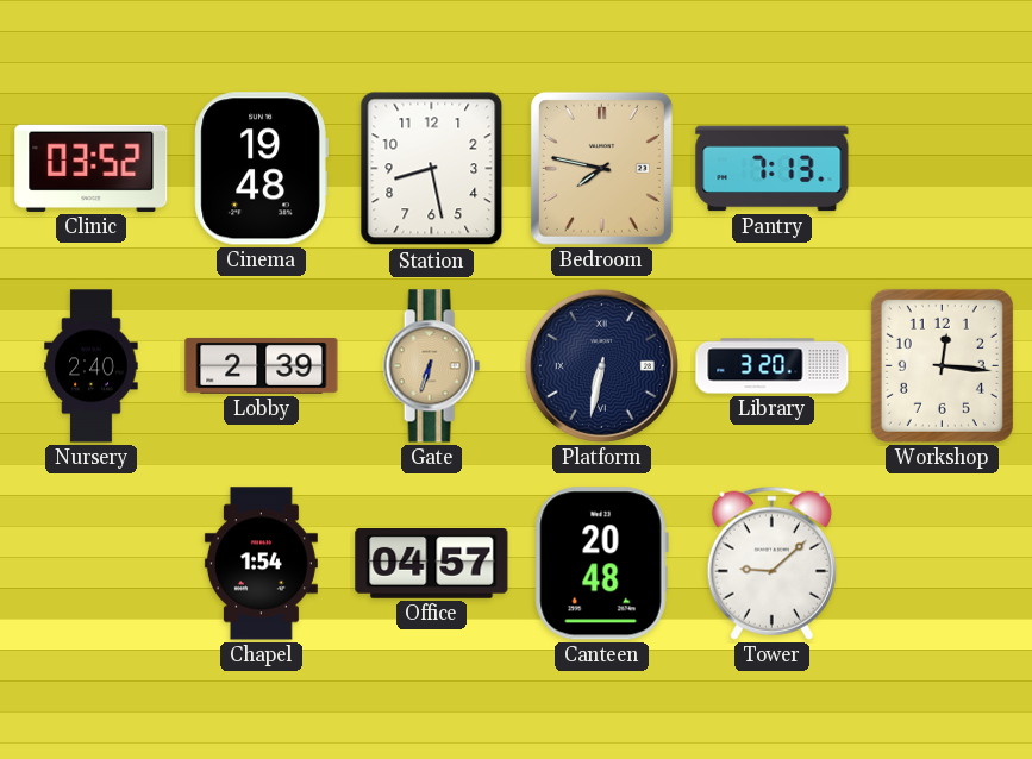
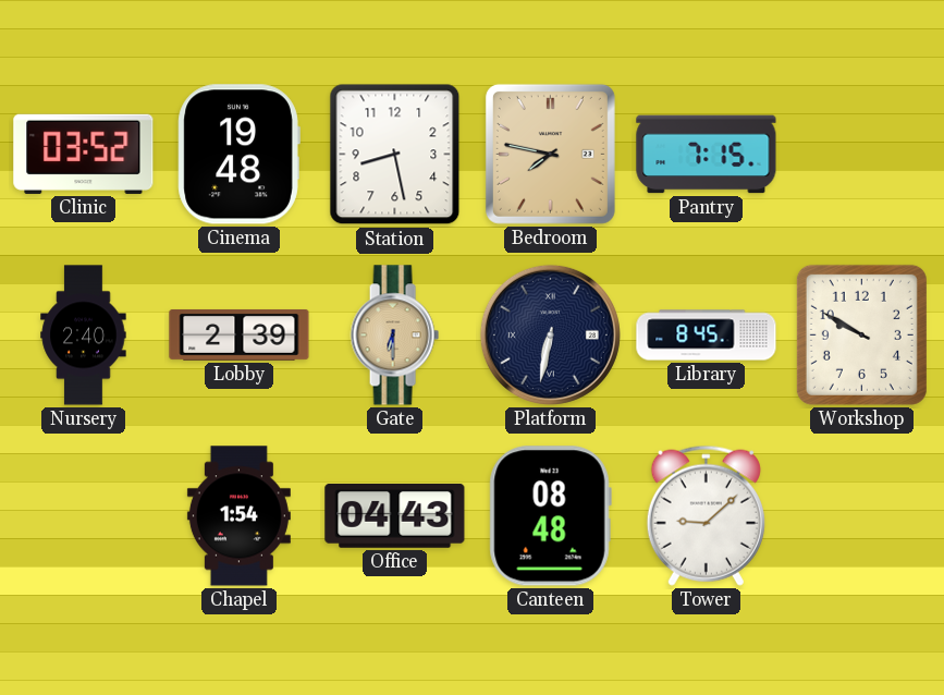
Pantry: 7:13 -> 7:15 (707, 155)
Gate: 6:33 -> 6:30 (394, 336)
Library: 3:20 -> 8:45 (707, 336)
Workshop: 12:16 -> 9:50 (861, 334)
Office: 04:57 -> 04:43 (395, 515)
Canteen: 20:48 -> 08:48 (550, 516)
